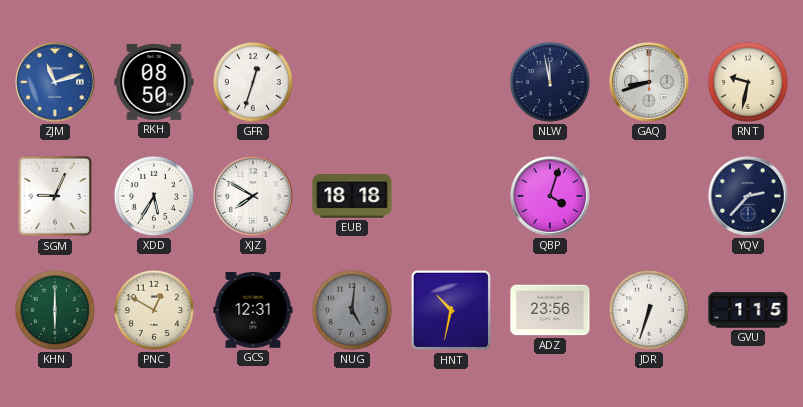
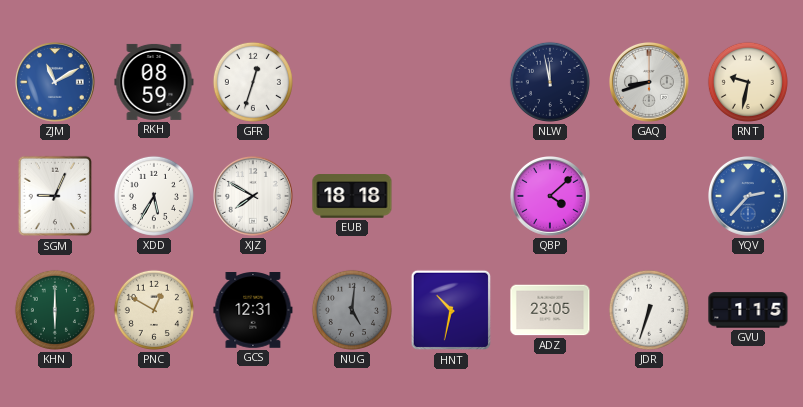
ZJM: 11:12 -> 11:10 (56, 83)
RKH: 08:50 -> 08:59 (154, 82)
QBP: 4:03 -> 4:08 (551, 197)
YQV dial: navy -> blue (749, 197)
ADZ: 23:56 -> 23:05 (550, 310)
